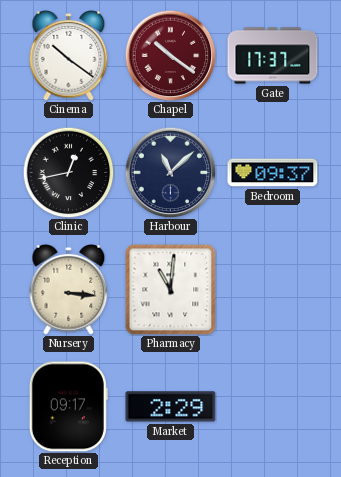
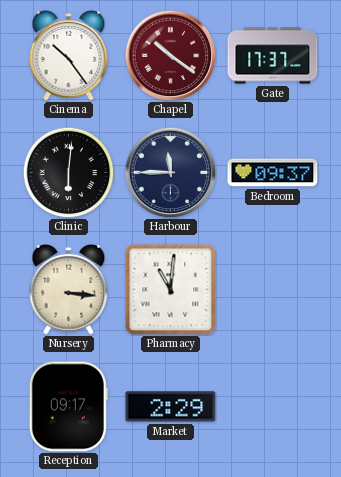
Cinema: 10:21 -> 10:24 (69, 56)
Clinic: 12:43 -> 6:01 (68, 172)
Harbour: 11:08 -> 11:45 (170, 172)
